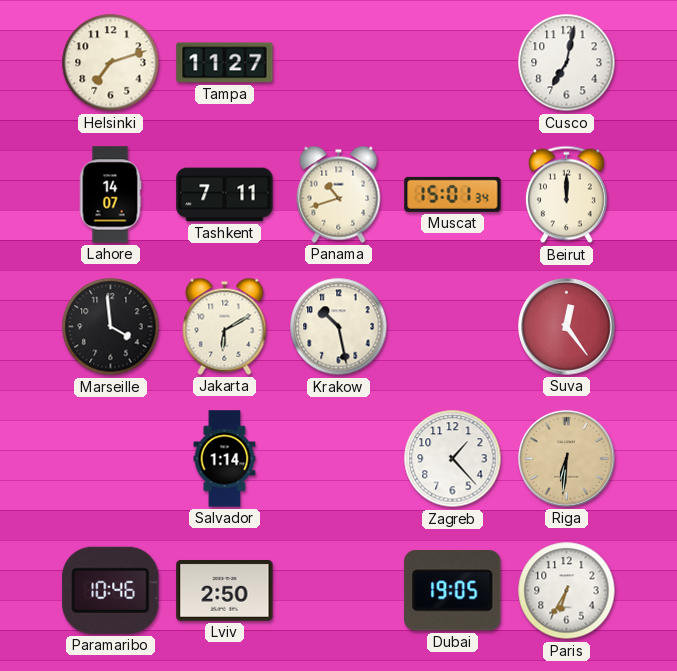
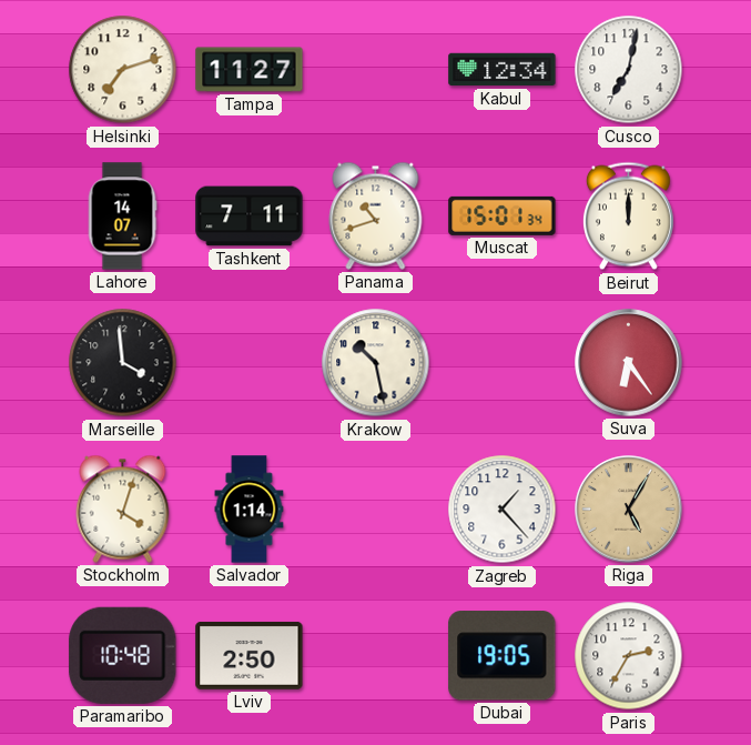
Kabul: none -> 12:34 (503, 70)
Jakarta: 6:10 -> none (225, 326)
Suva: 12:24 -> 6:24 (629, 363)
Stockholm: none -> 4:03 (123, 509)
Riga: 6:31 -> 5:05 (629, 510)
Paramaribo: 10:46 -> 10:48 (123, 655)
Paris: 6:35 -> 2:35 (629, 656)
